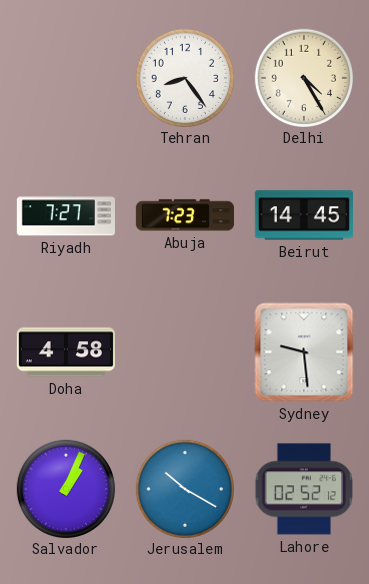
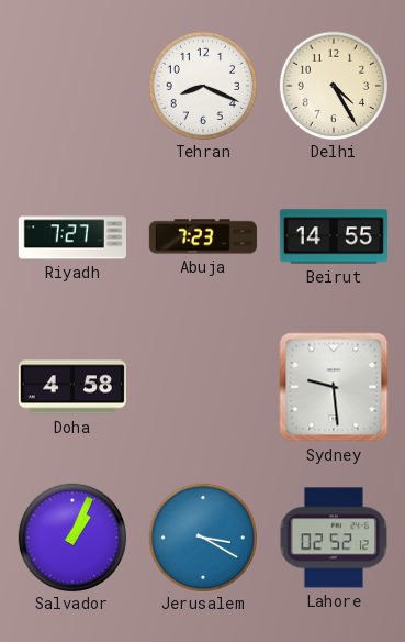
Tehran: 8:24 -> 8:19 (202, 85)
Beirut: 14:45 -> 14:55 (334, 236)
Jerusalem: 10:20 -> 3:20 (202, 536)
